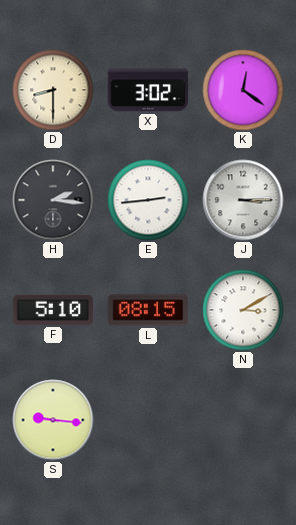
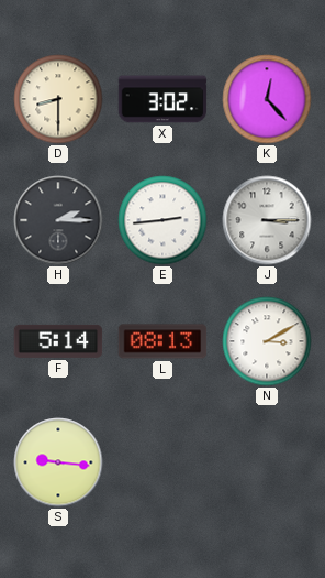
K: 12:21 -> 12:23 (267, 99)
H: 2:16 -> 2:15 (58, 220)
F: 5:10 -> 5:14 (58, 341)
L: 08:15 -> 08:13 (162, 341)
